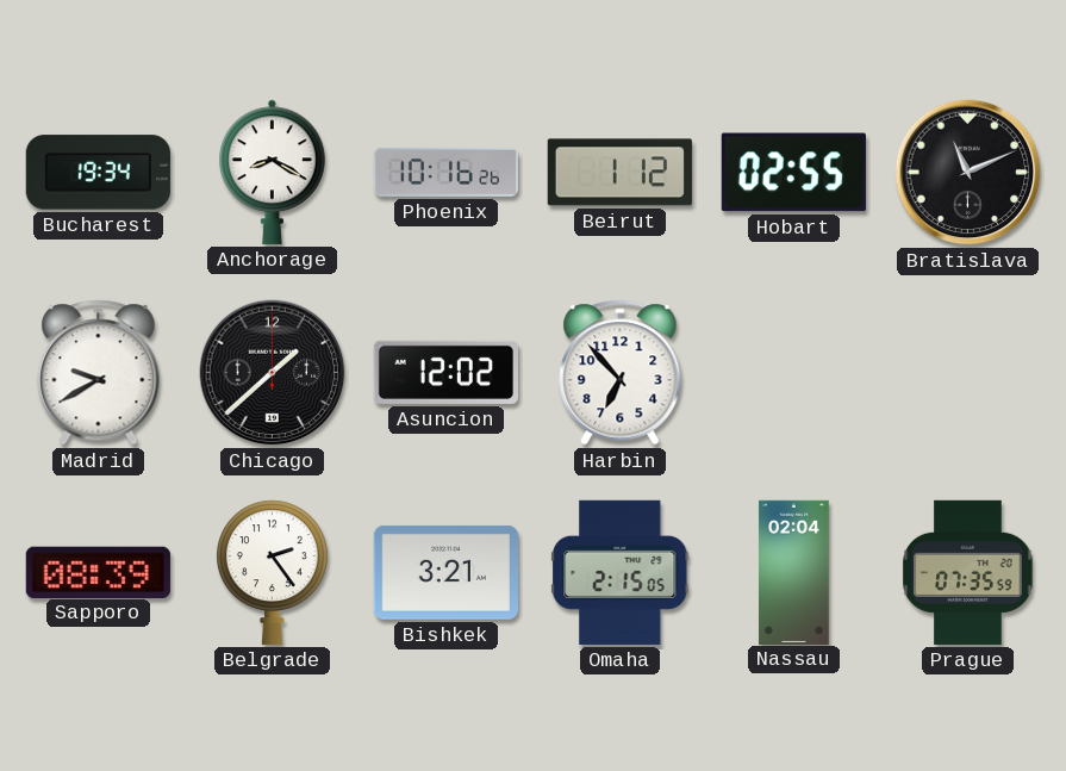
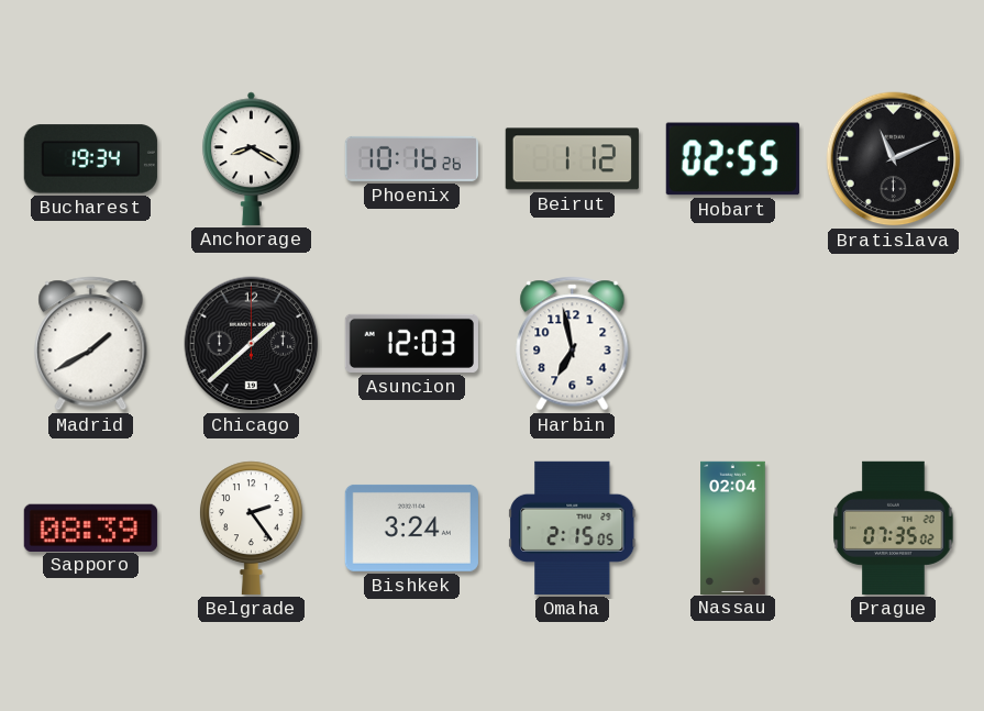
Madrid: 9:40 -> 1:40 (91, 344)
Asuncion: 12:02 -> 12:03 (411, 343)
Harbin: 6:53 -> 6:58 (573, 344)
Bishkek: 3:21 -> 3:24 (411, 527)
Prague: 07:35:59 -> 07:35:02 (894, 527)
